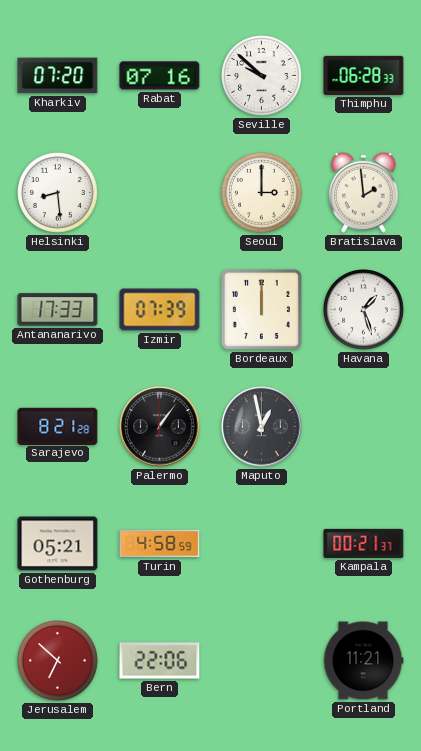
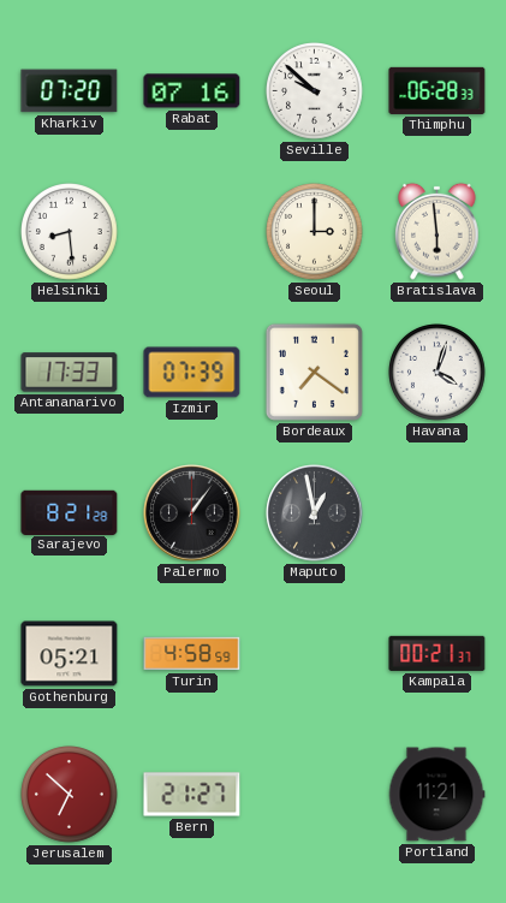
Bratislava: 1:59 -> 5:59 (437, 231)
Bordeaux: 12:00 -> 7:21 (314, 372)
Havana: 1:27 -> 4:03 (437, 373)
Bern: 22:06 -> 21:27 (192, 795)
